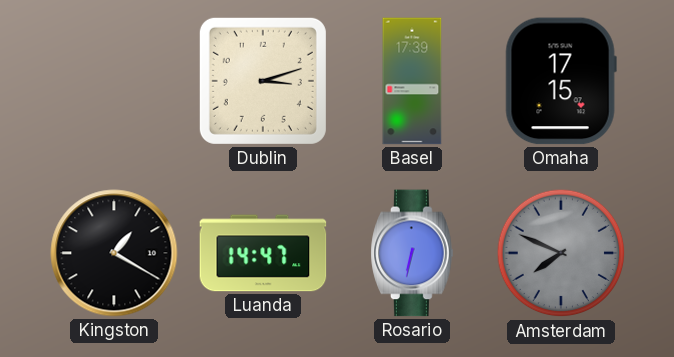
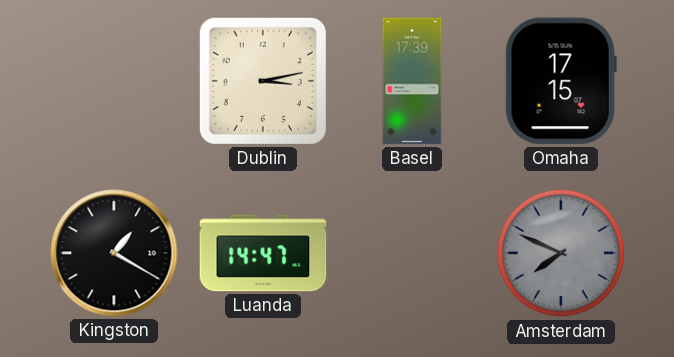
Dublin: 3:12 -> 3:13 (263, 81)
Rosario: 6:32 -> none (412, 253)
